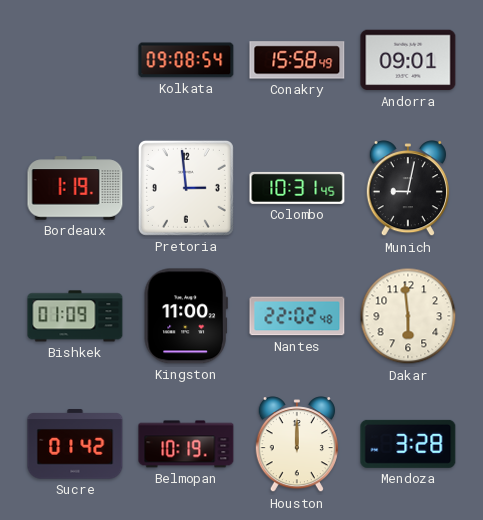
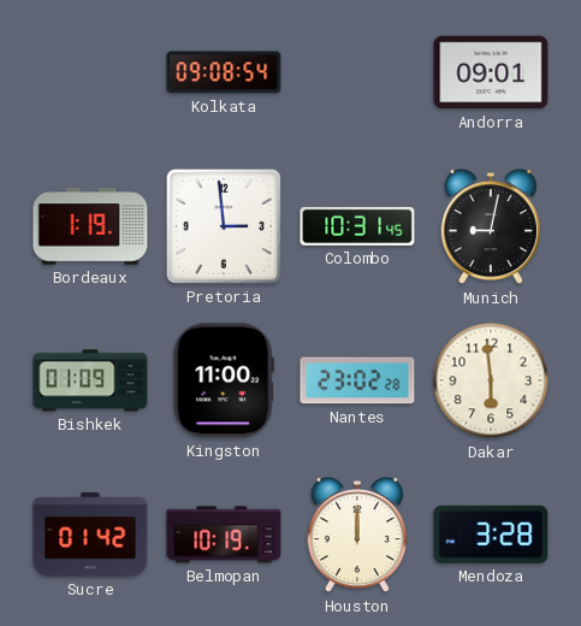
Conakry: 15:58 -> none (297, 60)
Nantes: 22:02 -> 23:02 (357, 380)
